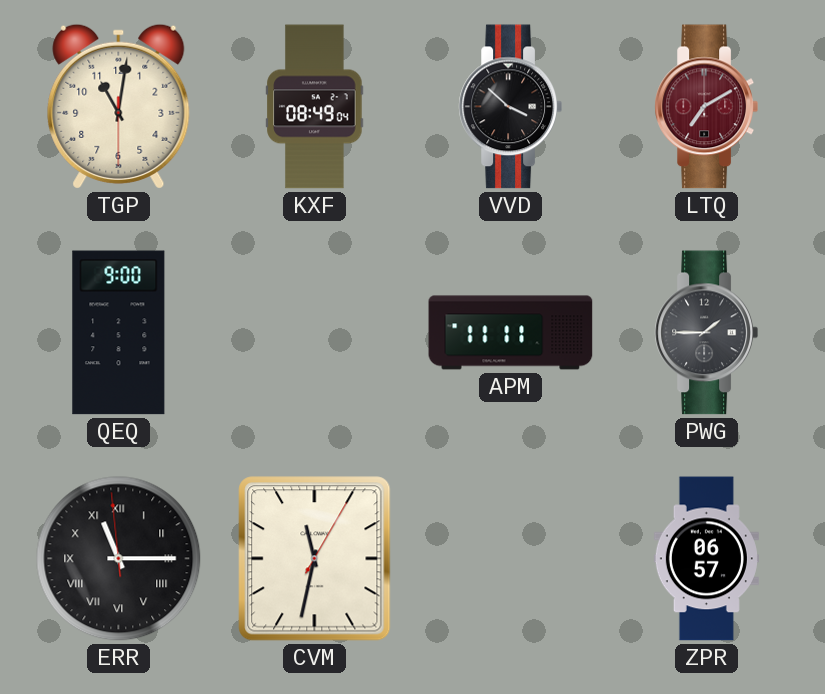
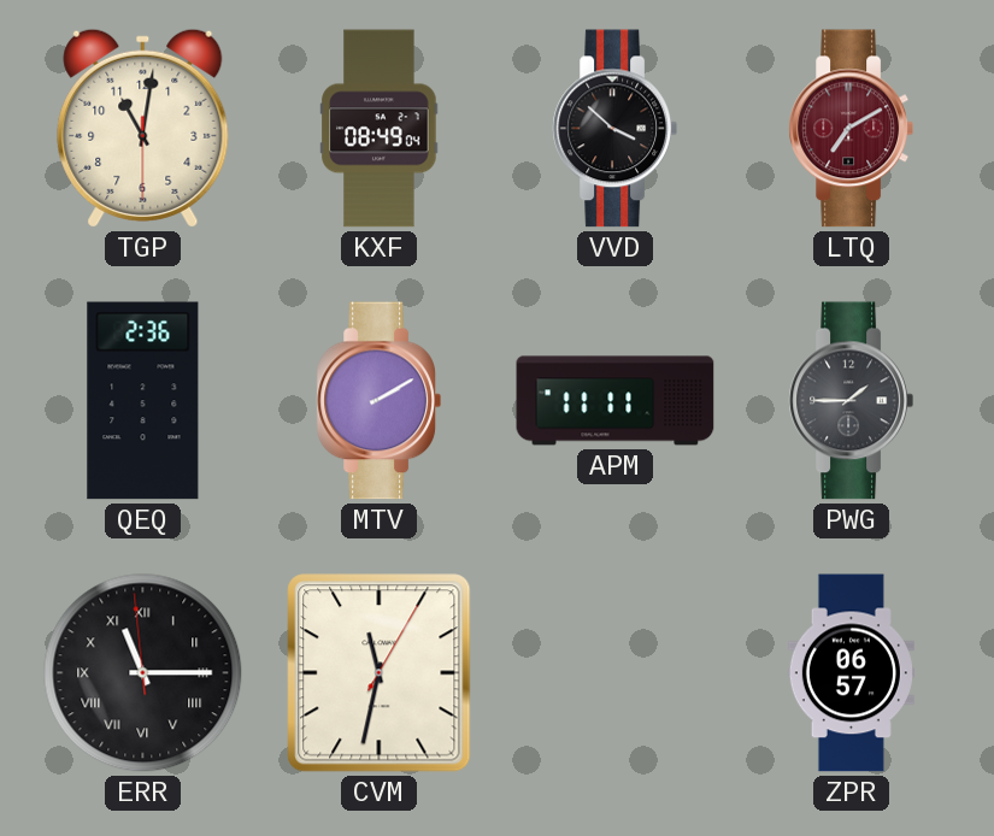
QEQ: 9:00 -> 2:36 (143, 401)
MTV: none -> 2:10 (378, 401)
